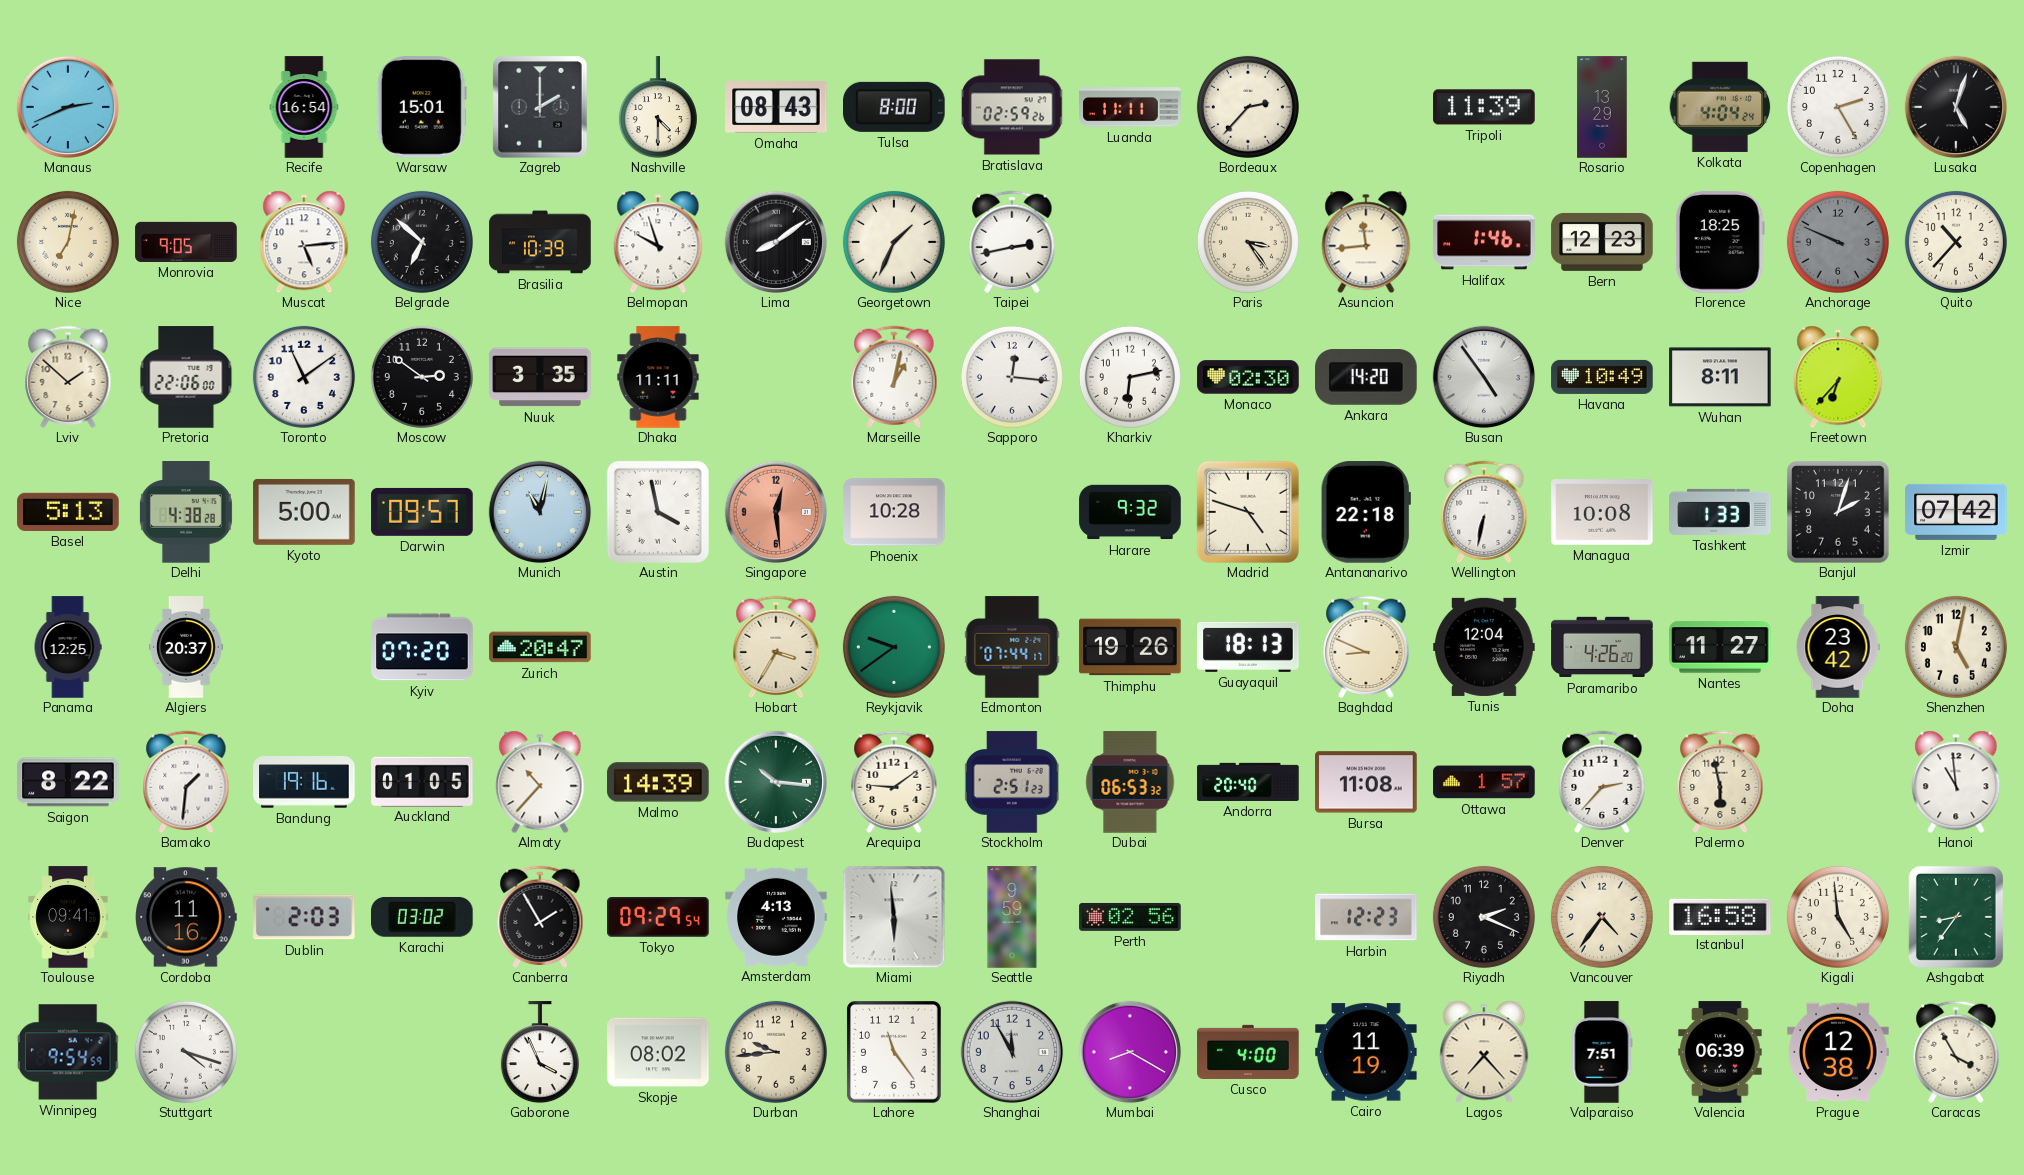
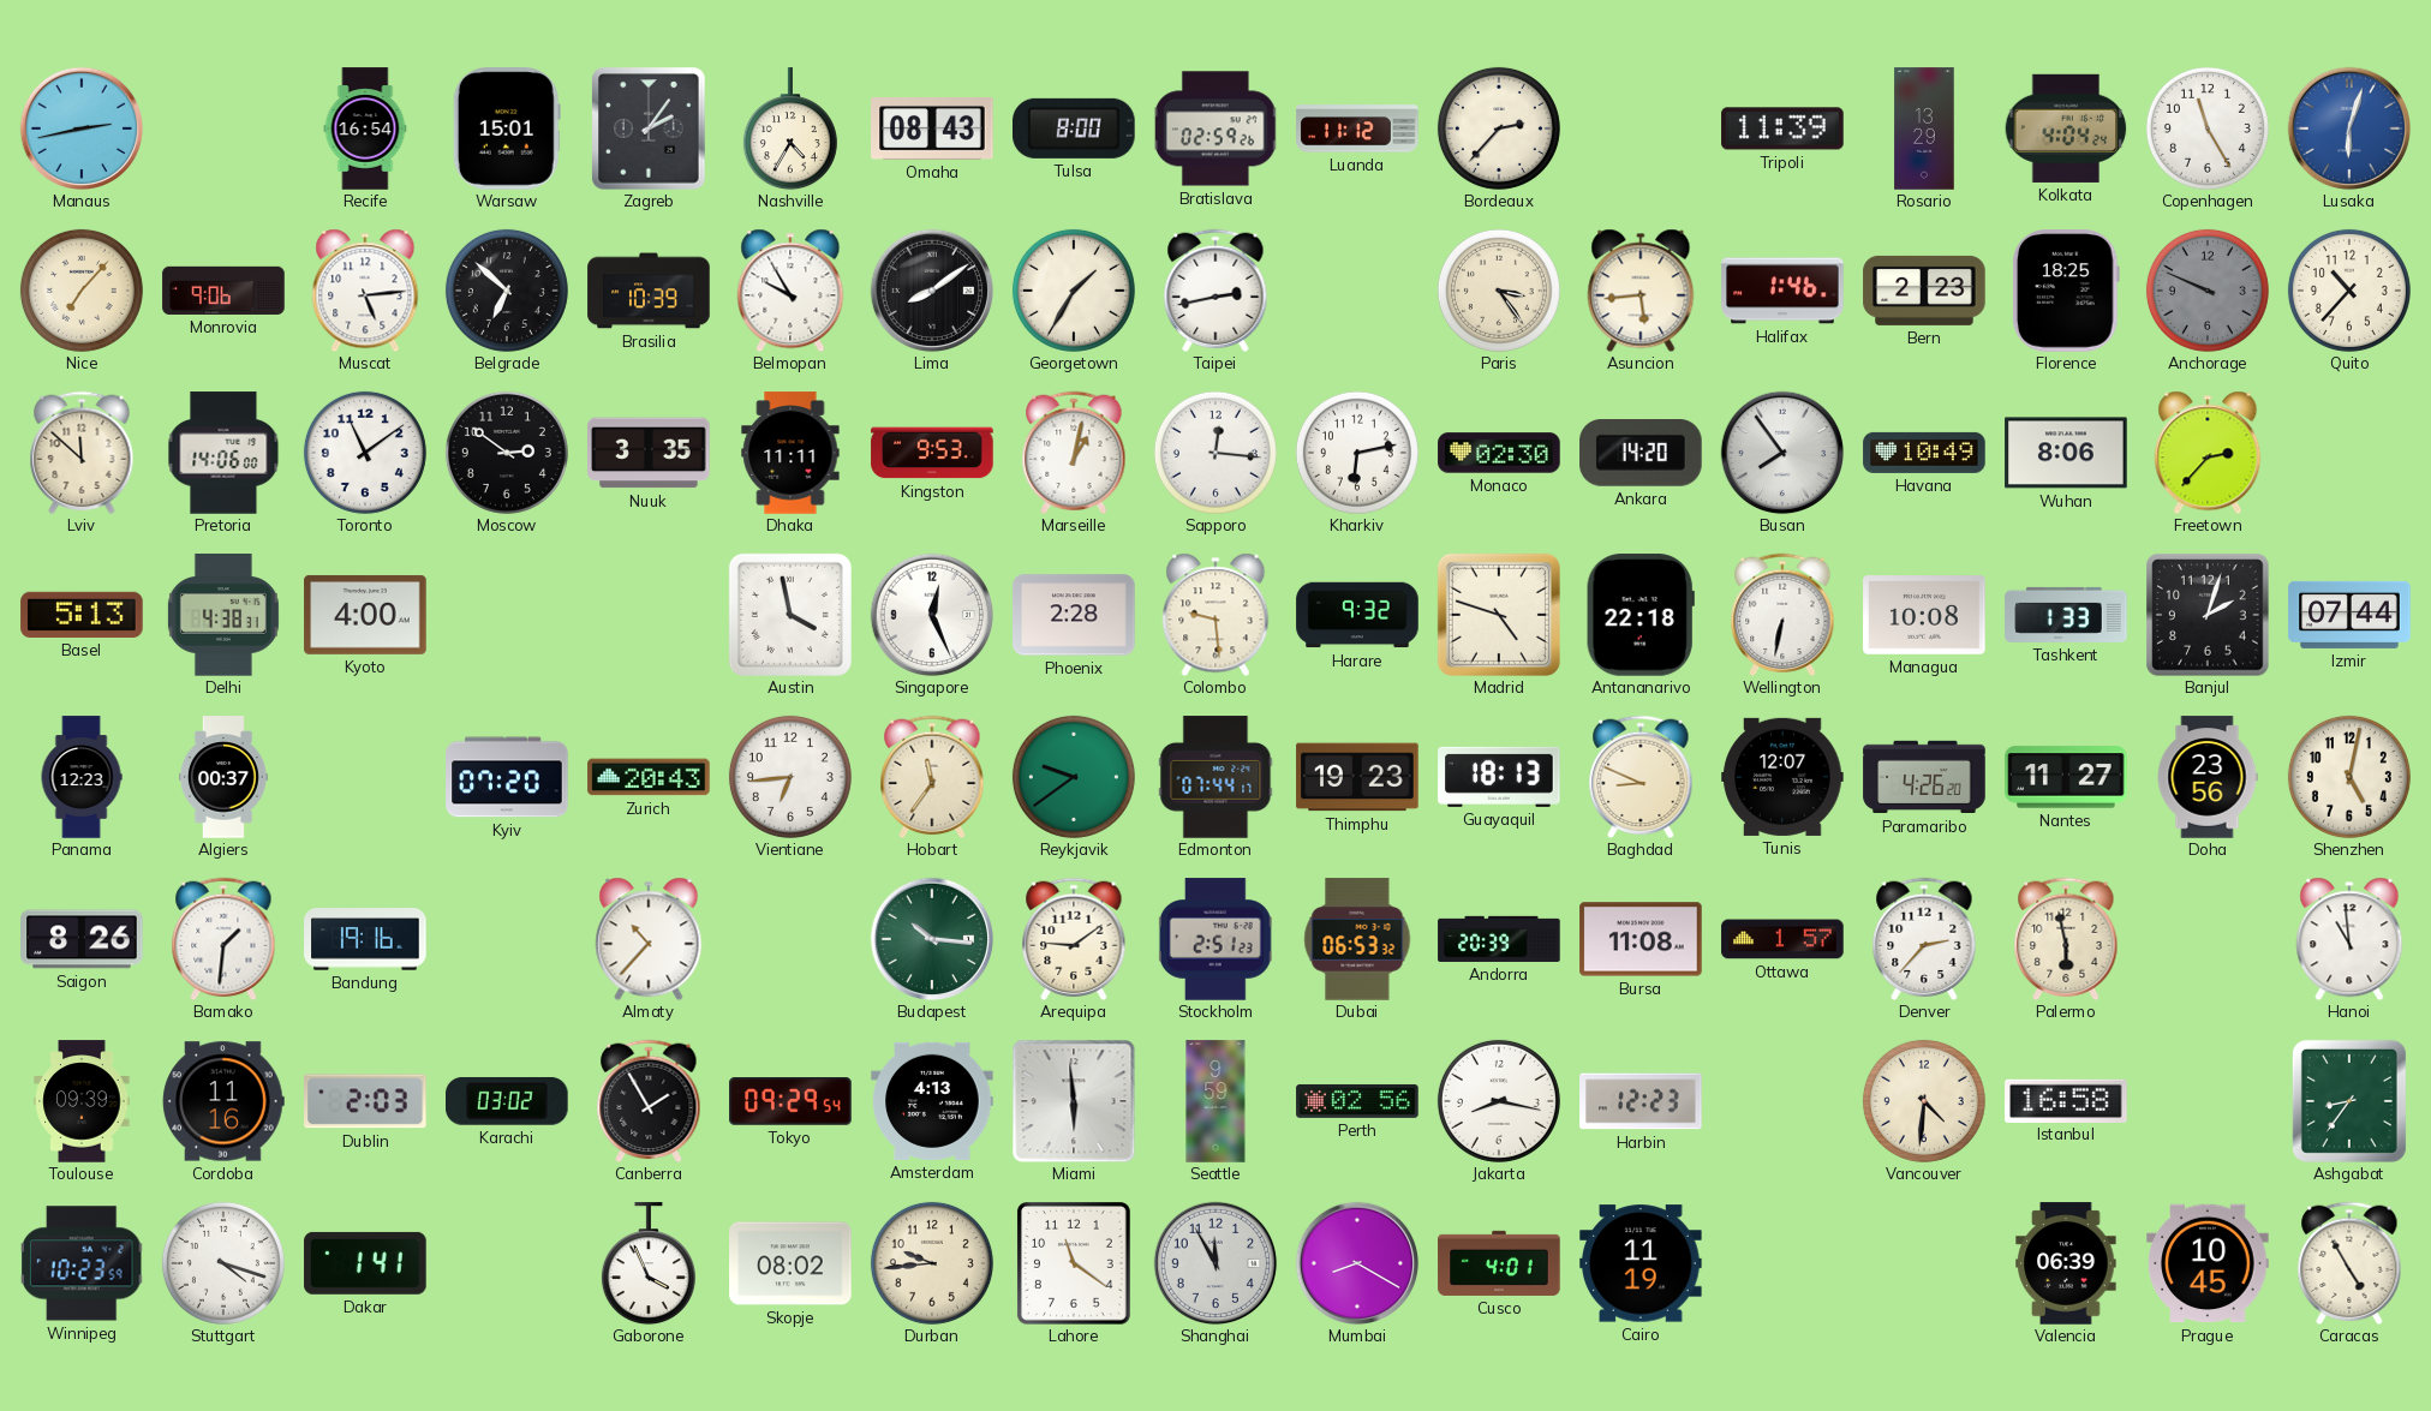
Manaus: 2:41 -> 2:43 (82, 128)
Zagreb: 2:00 -> 2:06 (649, 128)
Nashville: 4:30 -> 4:35 (790, 128)
Luanda: 11:11 -> 11:12 (1357, 128)
Copenhagen: 2:25 -> 11:25 (2208, 128)
Lusaka: 5:03 -> 6:03 (2349, 128)
Lusaka dial: black -> blue (2349, 128)
Nice: 7:02 -> 7:07 (82, 291)
Monrovia: 9:05 -> 9:06 (223, 291)
Belmopan: 9:57 -> 9:55 (790, 291)
Georgetown: 1:34 -> 1:35 (1074, 291)
Asuncion: 11:44 -> 5:44 (1641, 291)
Bern: 12:23 -> 2:23 (1924, 291)
Lviv: 1:52 -> 11:52 (82, 453)
Pretoria: 22:06 -> 14:06 (223, 453)
Kingston: none -> 9:53 (932, 453)
Busan: 4:54 -> 7:54 (1782, 453)
Wuhan: 8:11 -> 8:06 (2066, 453)
Freetown: 6:37 -> 2:37 (2208, 453)
Delhi: 4:38:28 -> 4:38:31 (223, 615)
Kyoto: 5:00 -> 4:00 (365, 615)
Darwin: 09:57 -> none (422, 512)
Munich: 11:02 -> none (540, 512)
Singapore: 12:29 -> 12:26 (932, 615)
Singapore dial: salmon -> white (932, 615)
Phoenix: 10:28 -> 2:28 (1074, 615)
Colombo: none -> 9:29 (1215, 615)
Izmir: 07:42 -> 07:44 (2349, 615)
Panama: 12:25 -> 12:23 (82, 777)
Algiers: 20:37 -> 00:37 (223, 777)
Zurich: 20:47 -> 20:43 (649, 777)
Vientiane: none -> 6:44 (790, 777)
Hobart: 3:35 -> 11:36 (932, 777)
Thimphu: 19:26 -> 19:23 (1357, 777)
Tunis: 12:04 -> 12:07 (1782, 777)
Doha: 23:42 -> 23:56 (2208, 777)
Saigon: 8:22 -> 8:26 (82, 939)
Auckland: 01:05 -> none (422, 781)
Malmo: 14:39 -> none (658, 782)
Andorra: 20:40 -> 20:39 (1499, 939)
Toulouse: 09:41 -> 09:39 (82, 1101)
Jakarta: none -> 8:17 (1499, 1101)
Riyadh: 2:19 -> none (1484, 917)
Vancouver: 4:36 -> 4:31 (1924, 1101)
Kigali: 4:59 -> none (1838, 917)
Winnipeg: 9:54 -> 10:23 (82, 1263)
Dakar: none -> 1:41 (365, 1263)
Lahore: 11:24 -> 11:21 (1075, 1264)
Cusco: 4:00 -> 4:01 (1499, 1263)
Lagos: 7:23 -> none (1484, 1052)
Valparaiso: 7:51 -> none (1602, 1052)
Prague: 12:38 -> 10:45 (2208, 1263)
Caracas: 3:55 -> 4:55 (2349, 1263)
